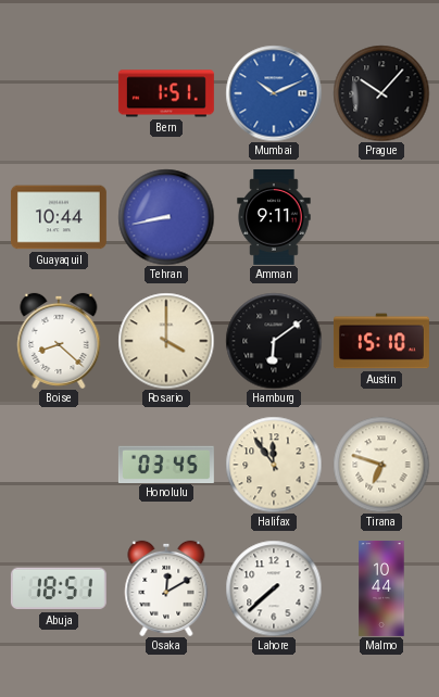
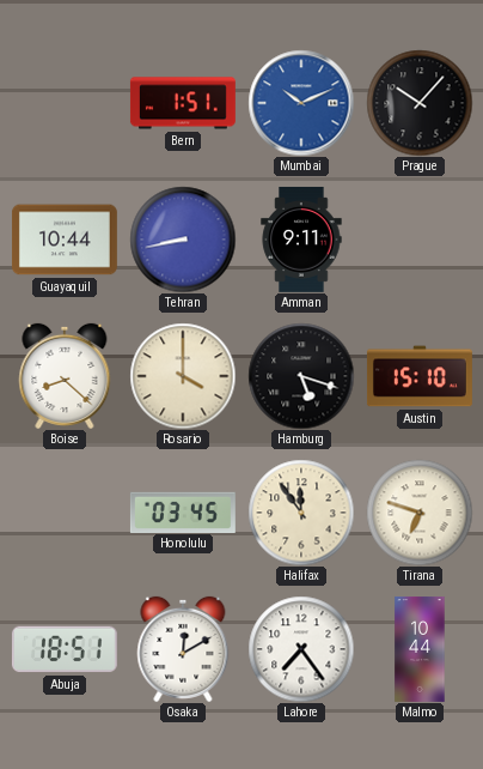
Hamburg: 6:09 -> 5:18 (301, 376)
Lahore: 7:38 -> 7:24 (301, 649)
